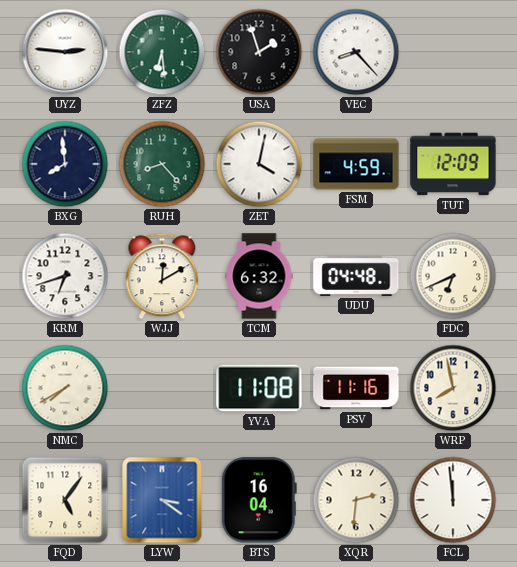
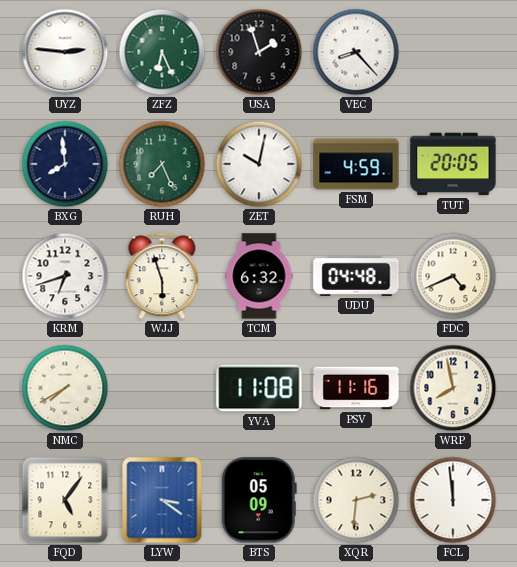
ZFZ: 6:29 -> 6:26 (162, 52)
RUH: 8:23 -> 7:26 (162, 164)
ZET: 4:02 -> 10:02 (259, 164)
TUT: 12:09 -> 20:05 (453, 164)
WJJ: 12:10 -> 5:57 (162, 276)
FDC: 6:41 -> 4:41 (453, 276)
BTS: 16:04 -> 05:09 (259, 500)
